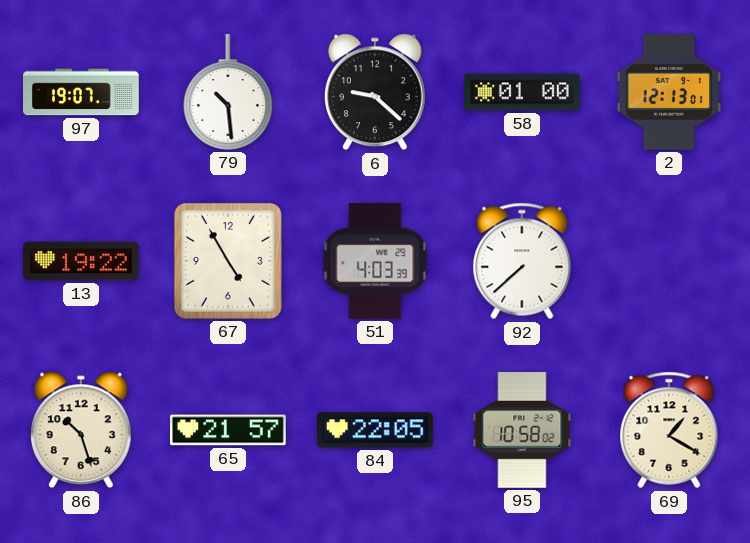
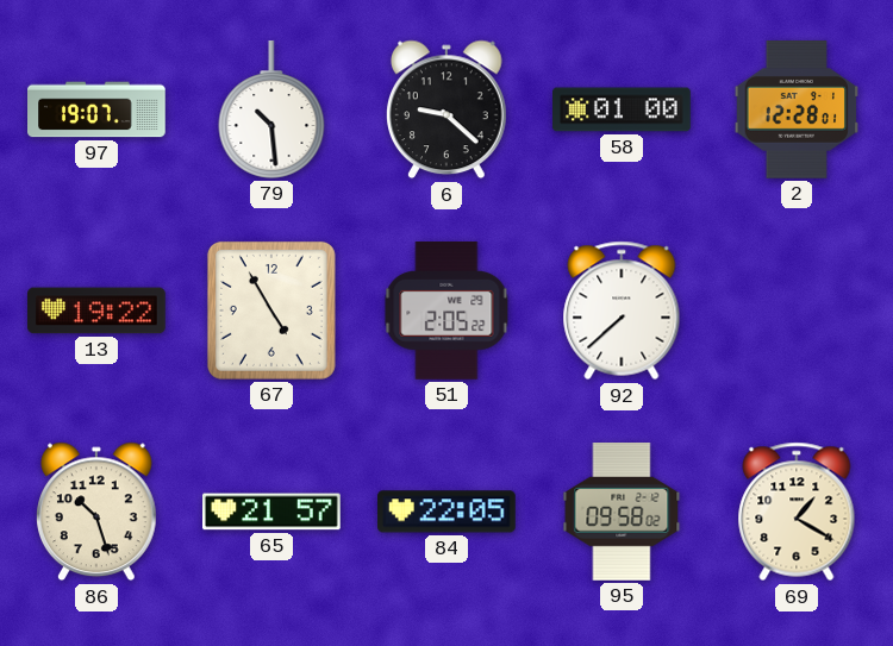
2: 12:13 -> 12:28 (797, 111)
51: 4:03 -> 2:05 (447, 312)
95: 10:58 -> 09:58 (622, 513)
